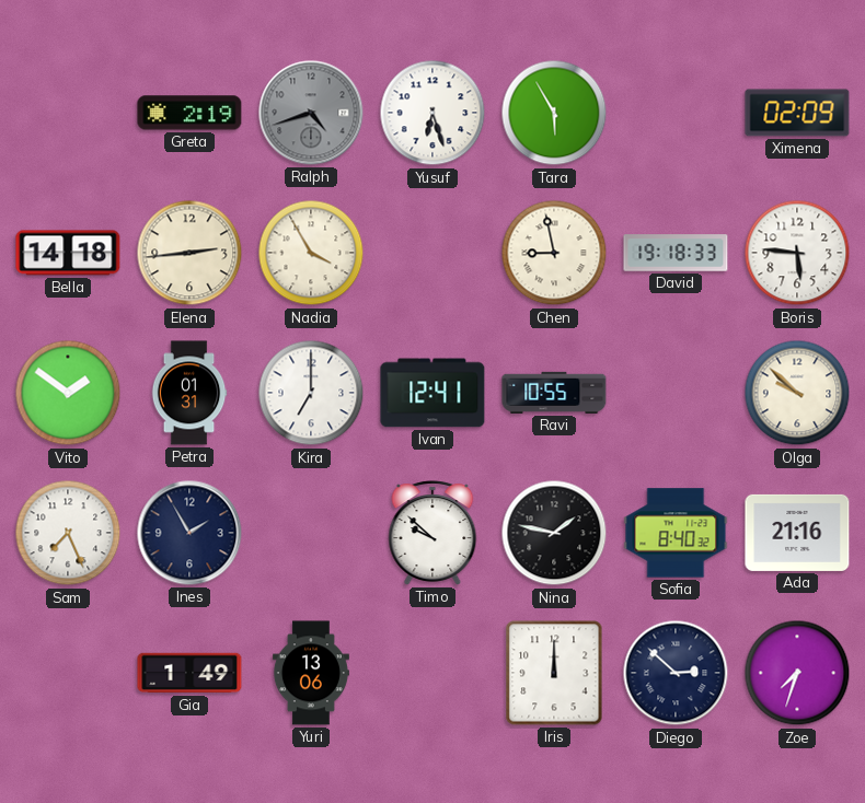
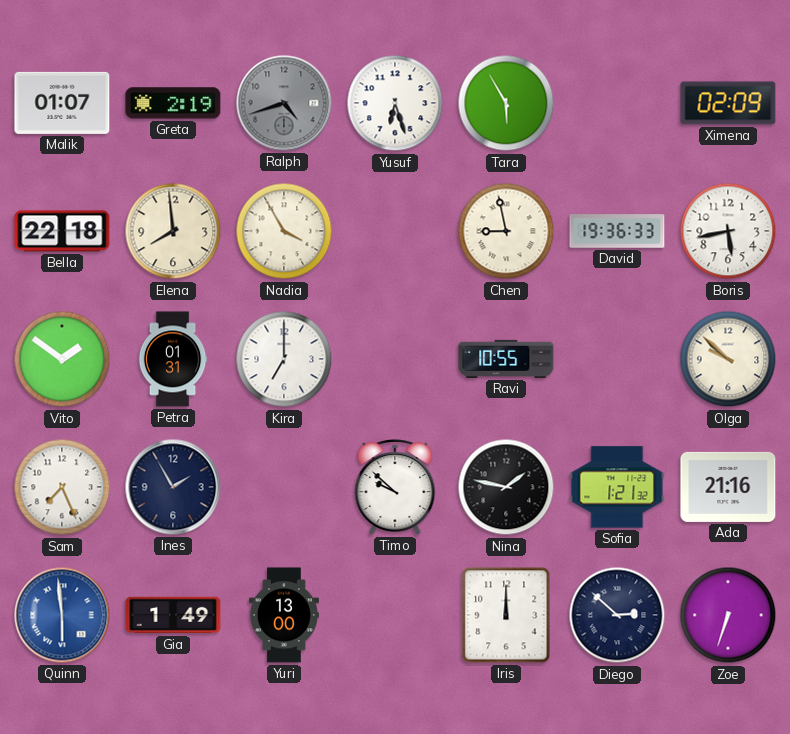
Malik: none -> 01:07 (62, 103)
Bella: 14:18 -> 22:18 (62, 231)
Elena: 2:44 -> 7:59 (173, 231)
David: 19:18 -> 19:36 (617, 231)
Boris: 5:46 -> 5:43 (728, 231)
Ivan: 12:41 -> none (432, 393)
Sofia: 8:40 -> 1:21 (617, 487)
Quinn: none -> 5:59 (62, 615)
Yuri: 13:06 -> 13:00 (284, 615)
Zoe: 7:33 -> 6:33 (728, 615)
